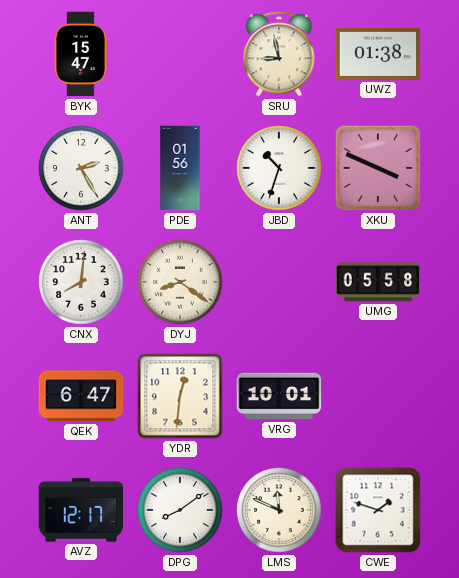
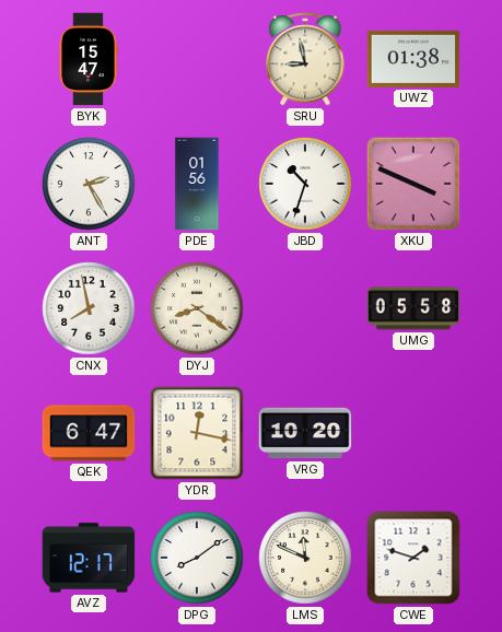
CNX: 8:01 -> 7:58 (89, 308)
YDR: 12:31 -> 12:17 (197, 433)
VRG: 10:01 -> 10:20 (305, 433)
